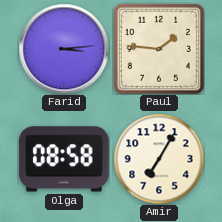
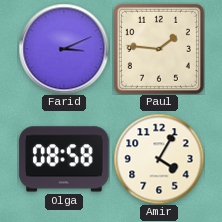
Farid: 3:14 -> 3:11 (64, 49)
Amir: 7:05 -> 4:05 (159, 159)
